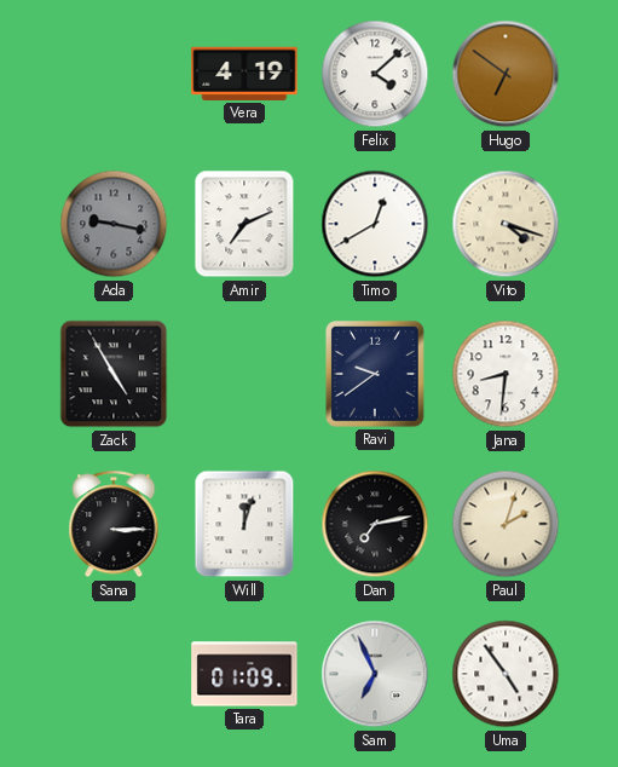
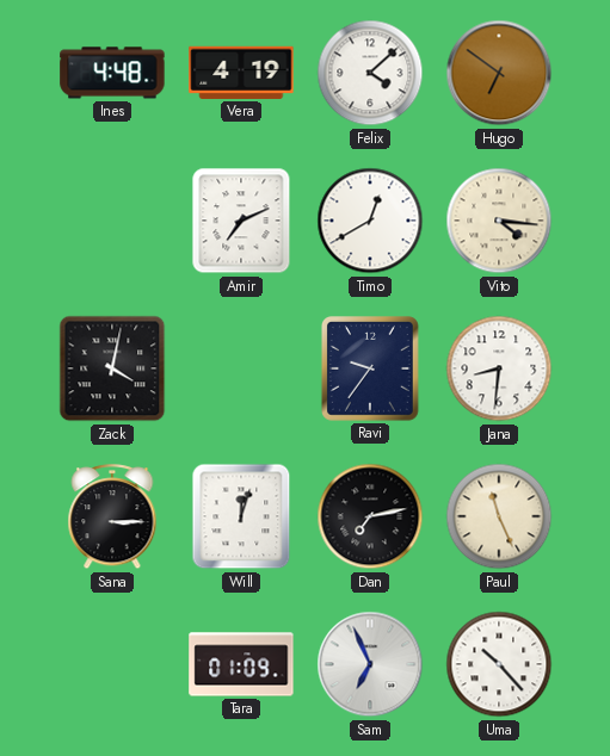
Ines: none -> 4:48 (112, 73)
Ada: 9:17 -> none (114, 224)
Vito: 4:18 -> 4:16 (499, 221)
Zack: 4:55 -> 4:02 (112, 368)
Ravi: 9:39 -> 9:36 (370, 370)
Paul: 2:03 -> 11:26 (499, 516)
Uma: 4:54 -> 10:23 (499, 664)
